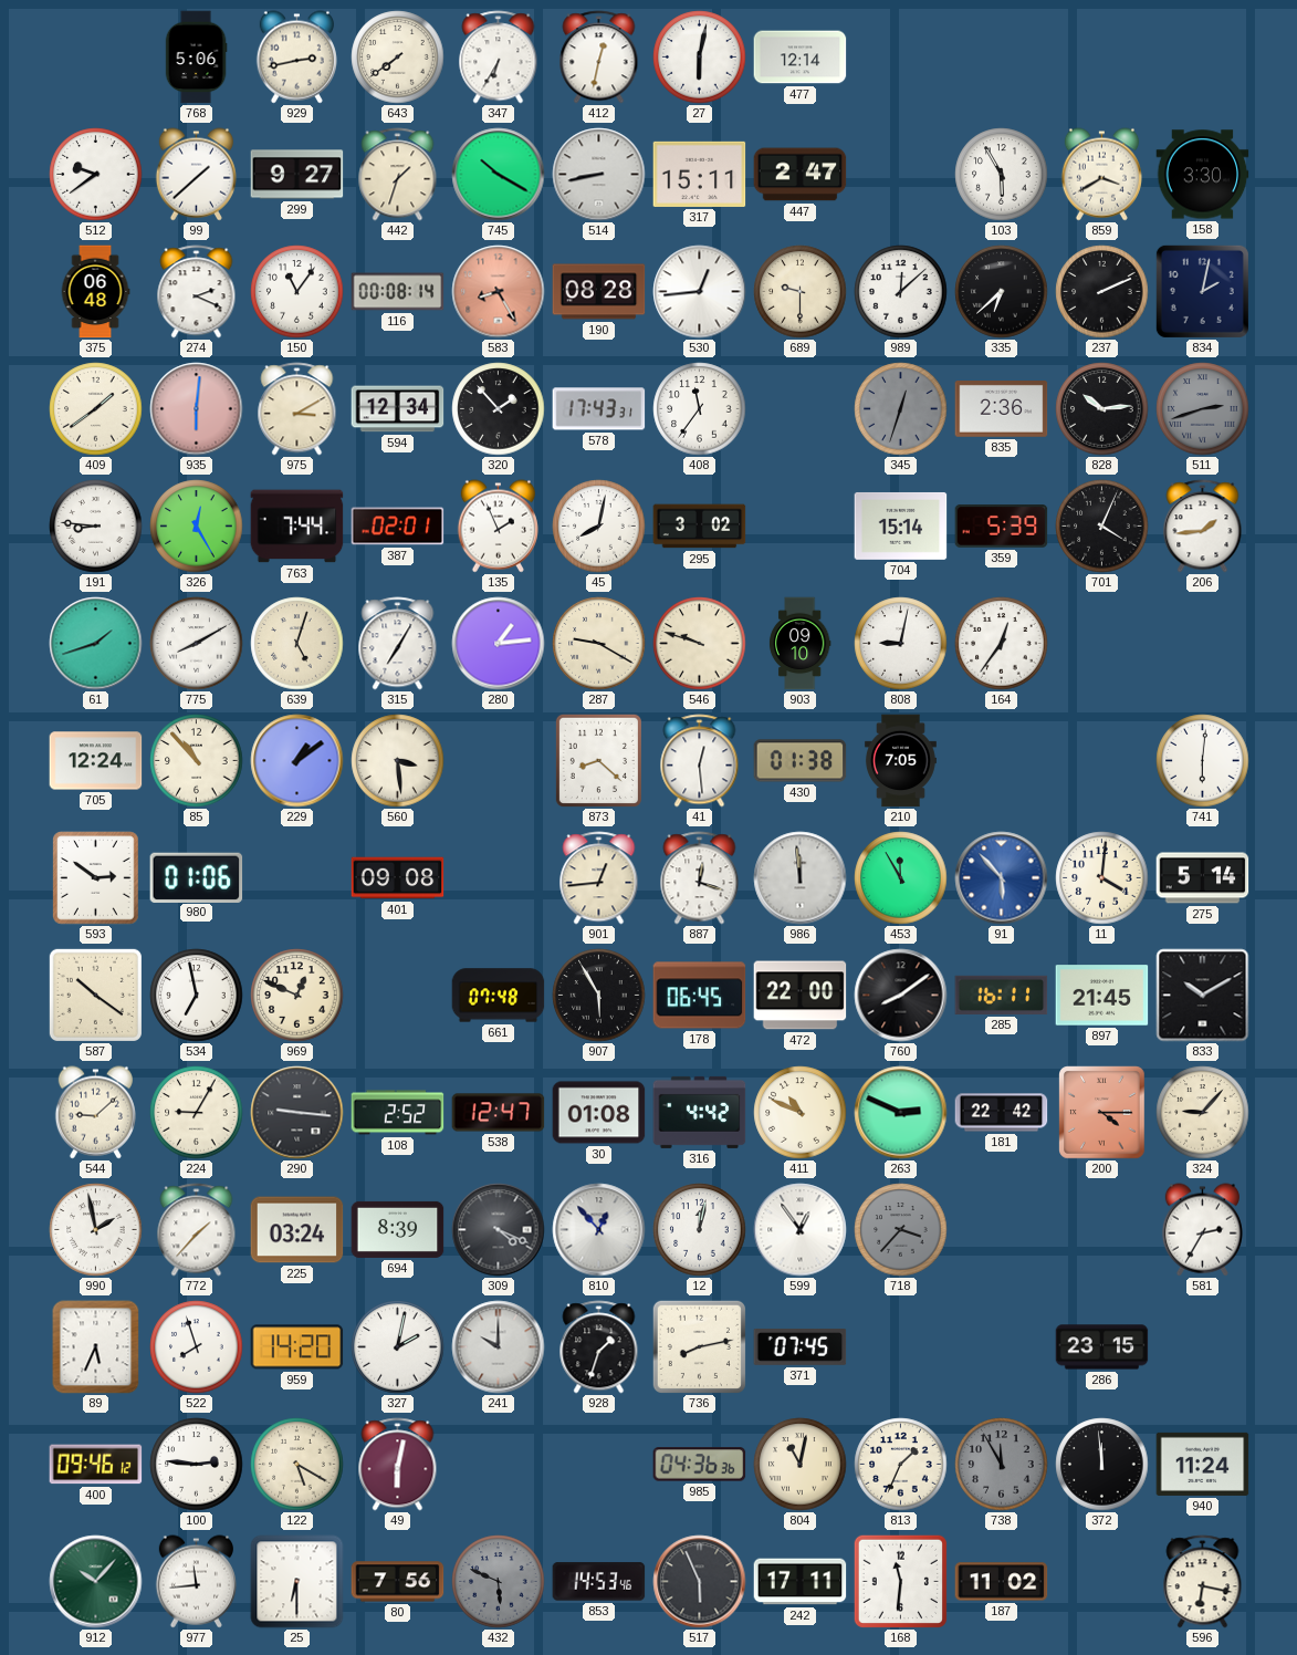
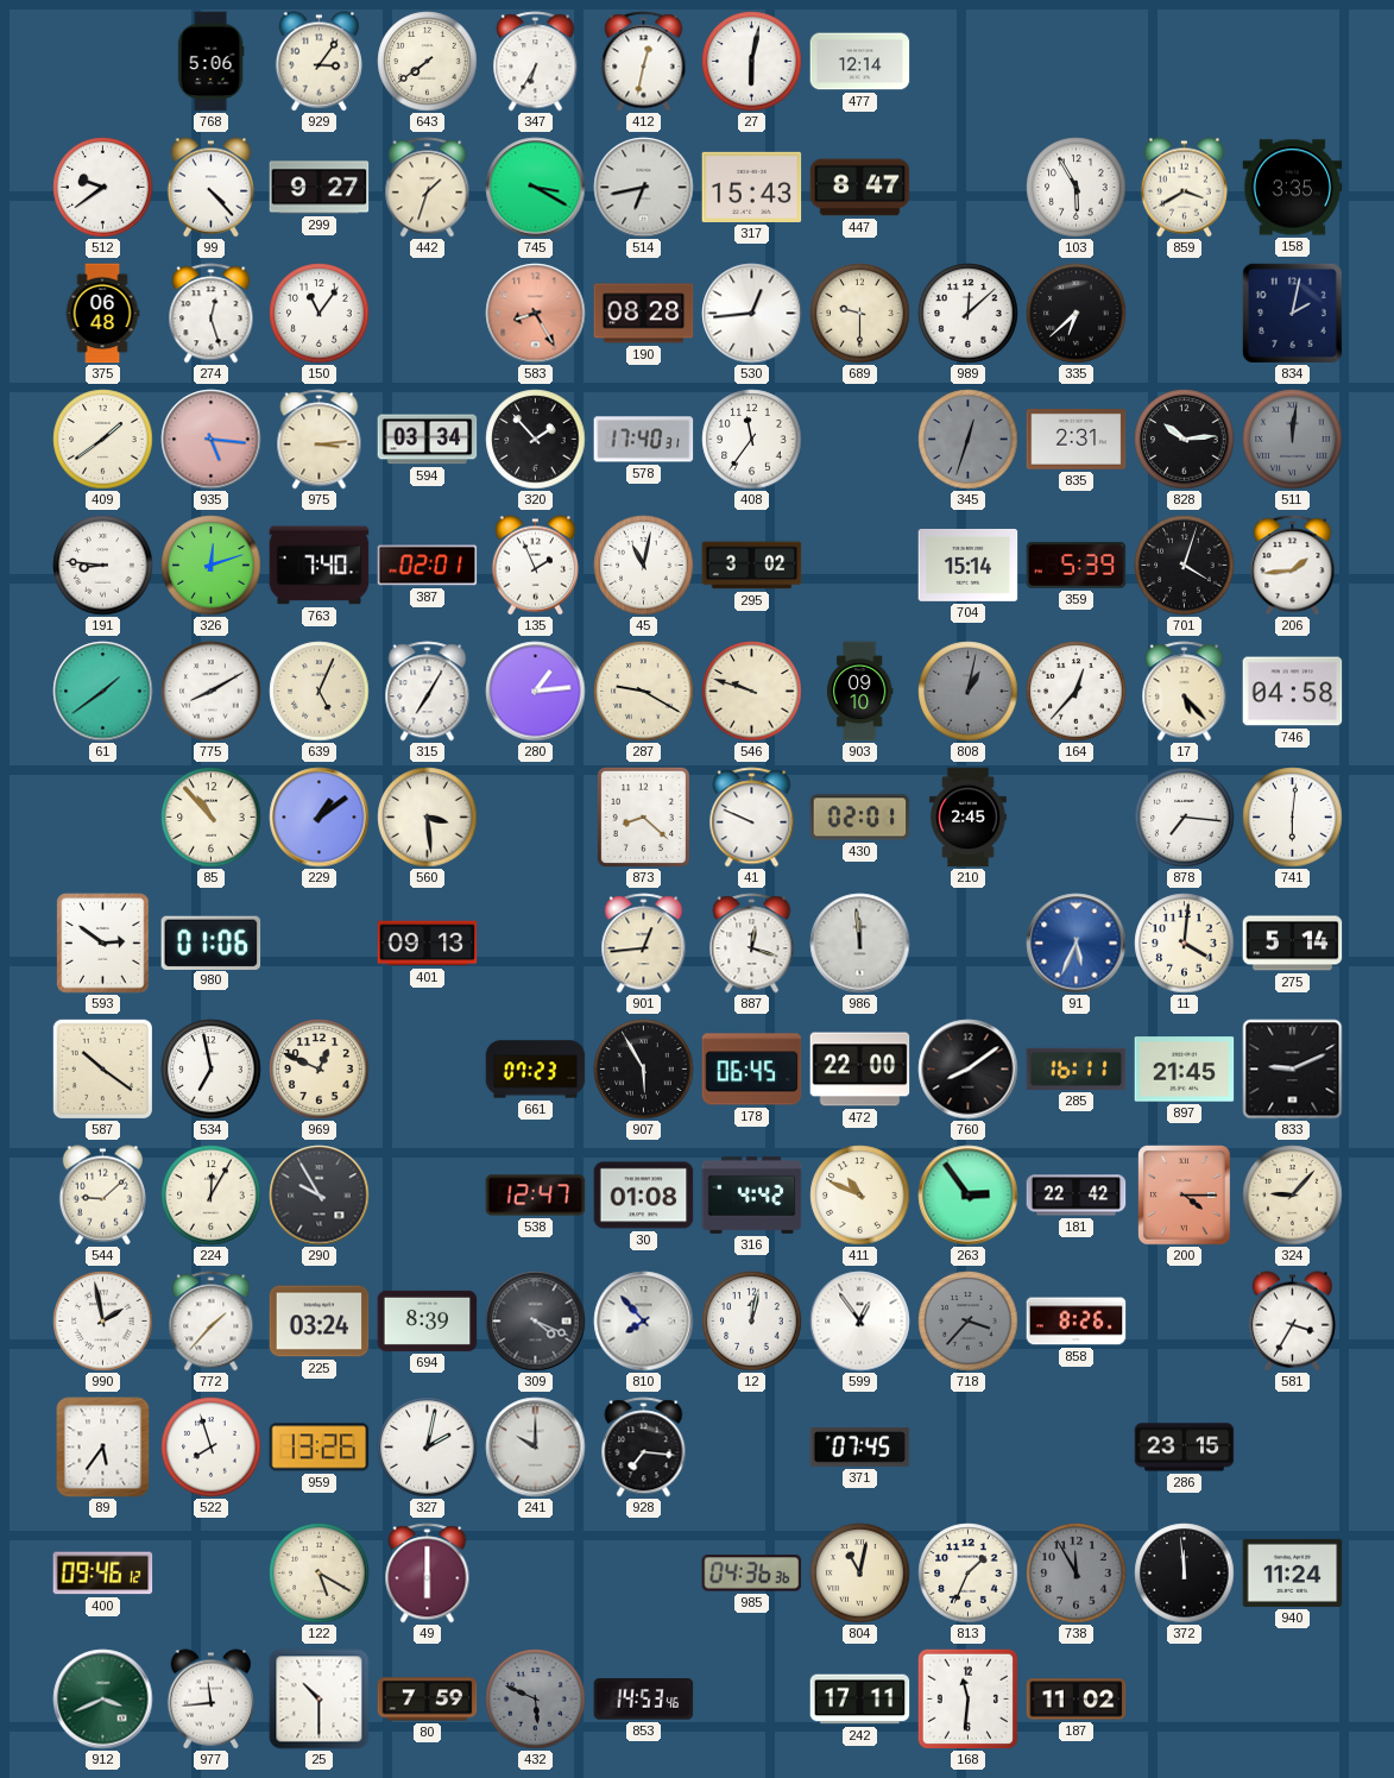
929: 2:43 -> 3:06 (318, 62)
99: 1:38 -> 4:23 (210, 188)
745: 10:20 -> 3:20 (536, 188)
514: 8:43 -> 6:43 (644, 188)
317: 15:11 -> 15:43 (752, 187)
447: 2:47 -> 8:47 (860, 188)
158: 3:30 -> 3:35 (1293, 188)
274: 2:19 -> 12:27 (212, 314)
116: 00:08 -> none (398, 292)
237: 2:11 -> none (1102, 292)
935: 6:01 -> 5:16 (212, 440)
975: 3:10 -> 3:14 (320, 440)
594: 12:34 -> 03:34 (428, 440)
578: 17:43 -> 17:40 (644, 440)
835: 2:36 -> 2:31 (1077, 440)
511: 2:42 -> 12:01 (1293, 440)
326: 12:25 -> 12:12 (212, 566)
763: 7:44 -> 7:40 (320, 566)
45: 8:02 -> 11:02 (644, 566)
701: 4:04 -> 4:03 (1185, 566)
61: 1:42 -> 1:39 (103, 692)
639: 5:03 -> 5:04 (320, 692)
808: 9:02 -> 1:02 (969, 692)
808 dial: white -> grey (969, 692)
164: 12:36 -> 12:37 (1077, 692)
17: none -> 5:23 (1185, 692)
746: none -> 04:58 (1293, 692)
705: 12:24 -> none (96, 761)
41: 12:29 -> 9:49 (752, 818)
430: 01:38 -> 02:01 (860, 818)
210: 7:05 -> 2:45 (967, 818)
878: none -> 7:16 (1185, 818)
401: 09:08 -> 09:13 (428, 944)
453: 11:55 -> none (901, 878)
91: 5:53 -> 5:34 (1077, 944)
661: 07:48 -> 07:23 (536, 1070)
833: 10:10 -> 9:11 (1293, 1070)
224: 9:05 -> 12:05 (212, 1196)
290: 9:16 -> 9:55 (320, 1196)
108: 2:52 -> none (398, 1113)
263: 2:49 -> 2:54 (969, 1196)
810: 12:53 -> 7:53 (644, 1322)
858: none -> 8:26 (1077, 1322)
581: 2:35 -> 3:35 (1292, 1322)
89: 5:34 -> 5:36 (103, 1448)
959: 14:20 -> 13:26 (320, 1448)
928: 1:33 -> 7:16 (644, 1448)
736: 8:13 -> none (699, 1346)
100: 2:46 -> none (197, 1465)
49: 6:02 -> 6:00 (428, 1574)
912: 10:07 -> 3:41 (103, 1700)
25: 6:30 -> 10:30 (320, 1700)
80: 7:56 -> 7:59 (428, 1700)
517: 5:56 -> none (700, 1582)
596: 6:17 -> none (1203, 1582)
